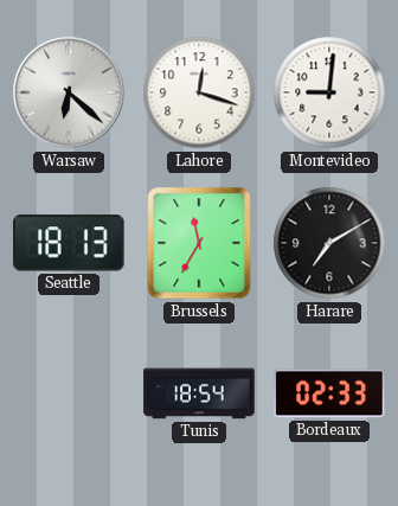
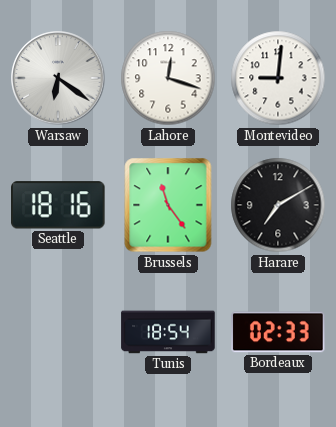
Warsaw: 6:22 -> 6:21 (58, 78)
Seattle: 18:13 -> 18:16 (59, 205)
Brussels: 11:35 -> 11:24 (168, 205)
